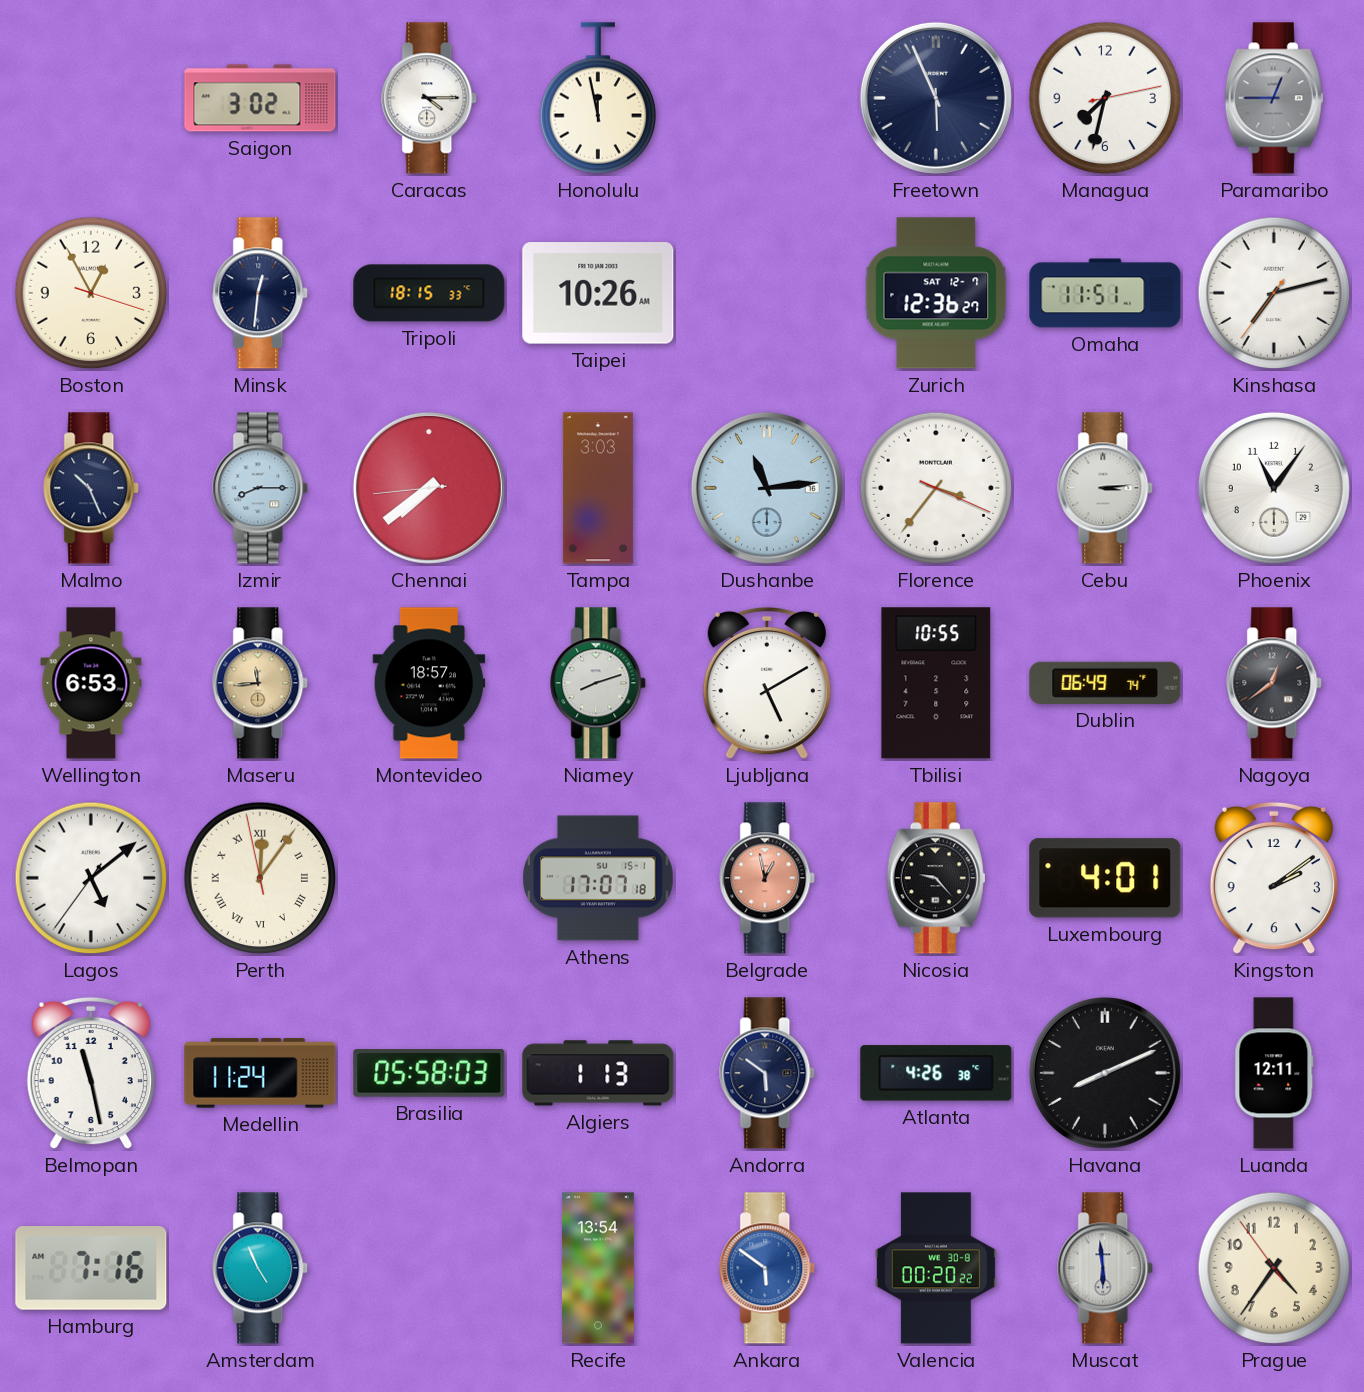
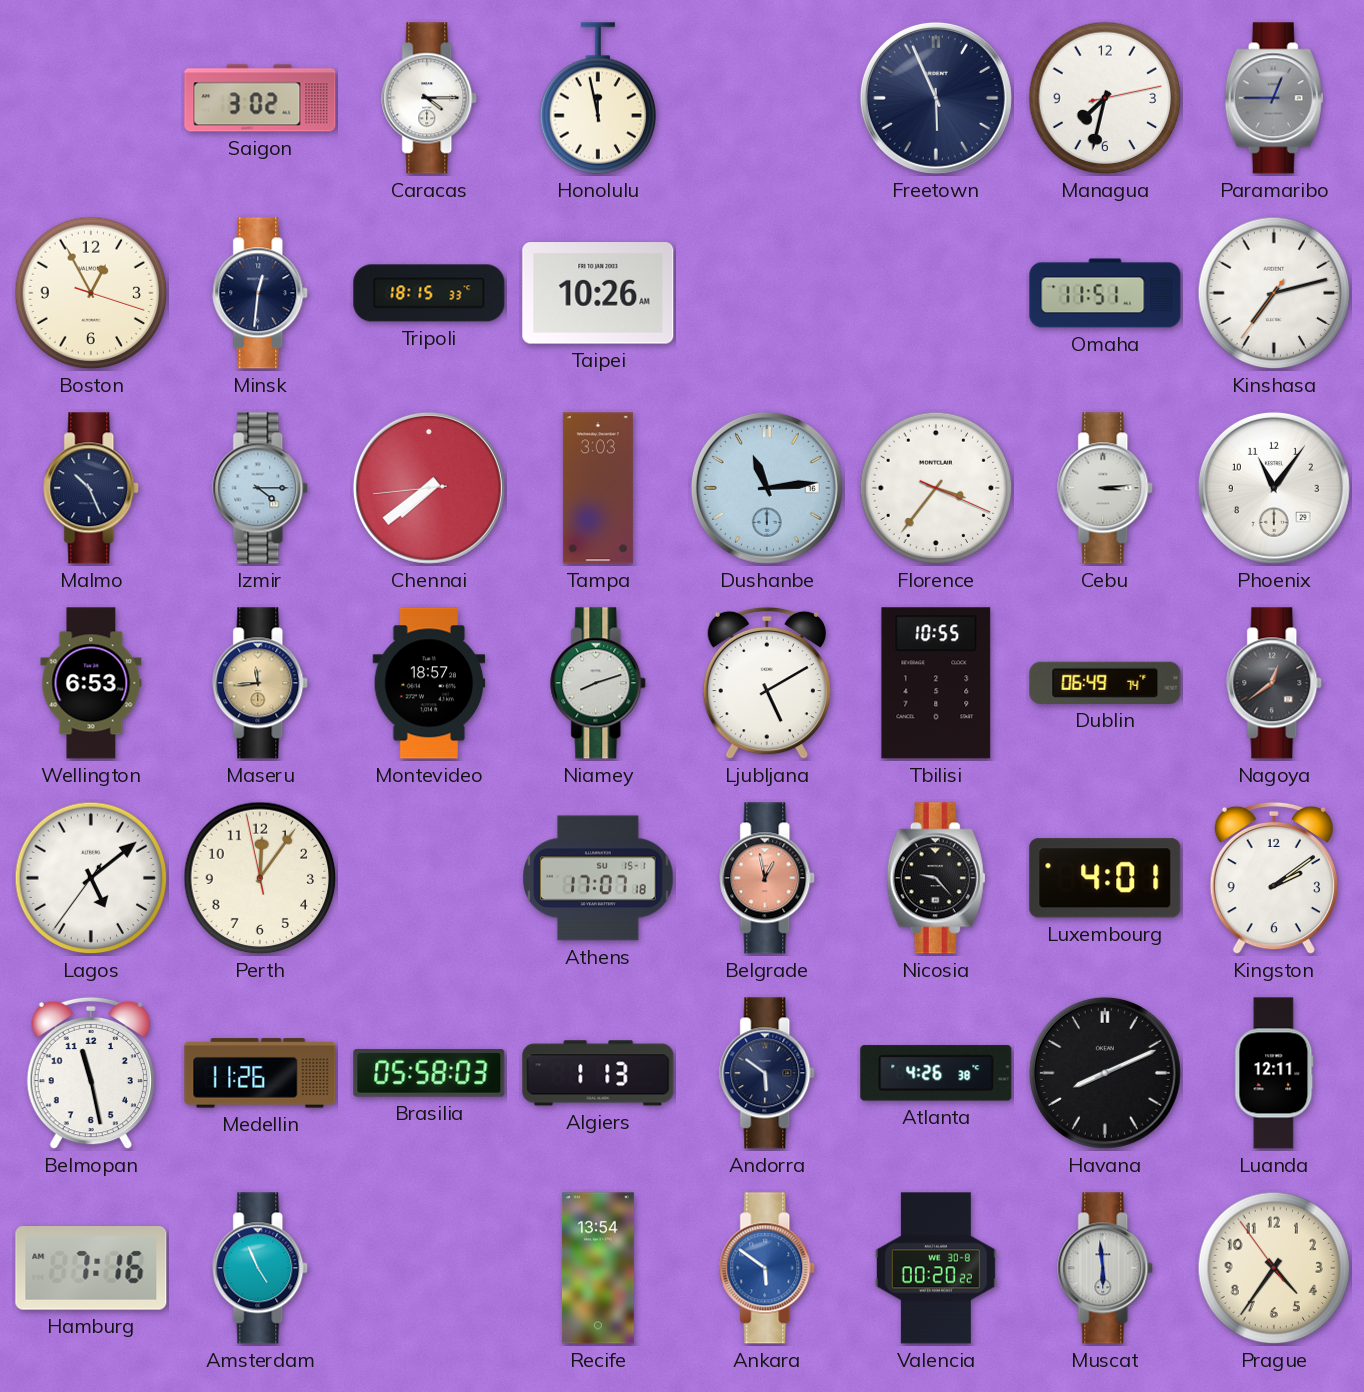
Zurich: 12:36 -> none (936, 293)
Izmir: 8:15 -> 4:15 (261, 488)
Perth numerals: Roman -> Arabic (260, 878)
Medellin: 11:24 -> 11:26 (260, 1073)
